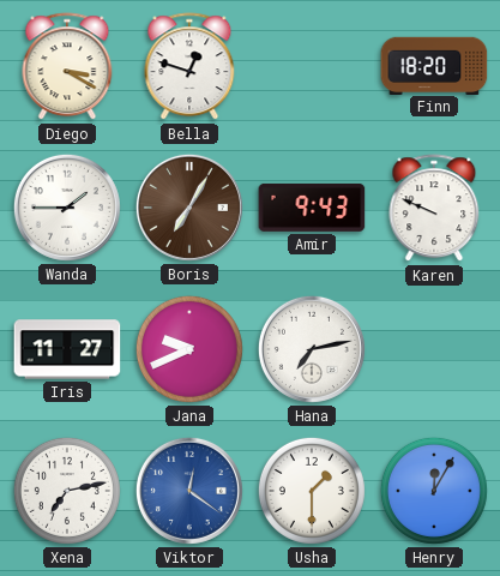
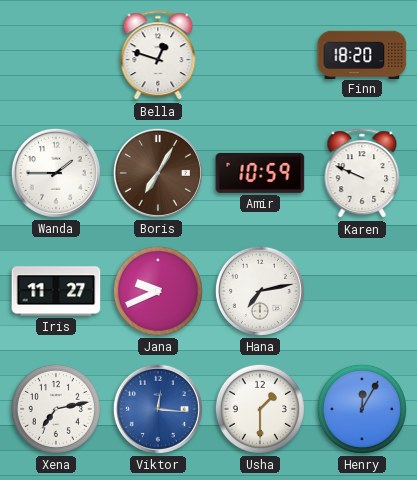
Diego: 3:20 -> none (67, 67)
Amir: 9:43 -> 10:59 (260, 173)
Viktor: 12:21 -> 12:16 (158, 409)
